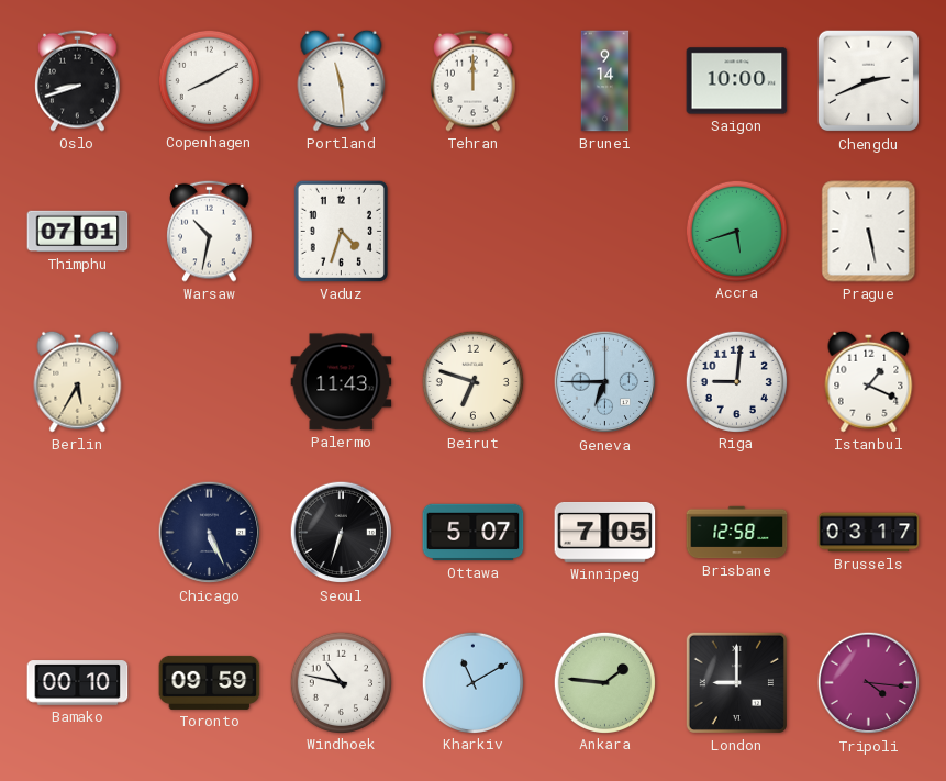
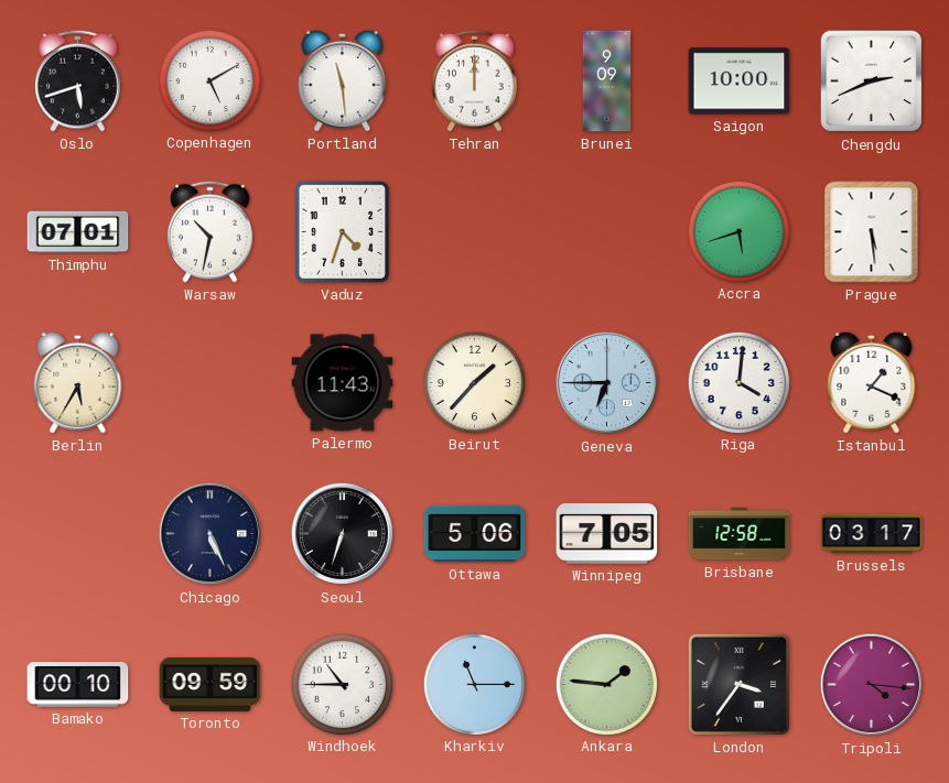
Oslo: 8:42 -> 5:42 (78, 80)
Copenhagen: 8:10 -> 5:10 (209, 80)
Brunei: 9:14 -> 9:09 (607, 81)
Prague: 5:28 -> 5:29 (872, 232)
Beirut: 6:48 -> 1:37 (474, 382)
Riga: 9:01 -> 4:01 (738, 382)
Ottawa: 5:07 -> 5:06 (475, 534)
Windhoek: 10:47 -> 10:45 (342, 684)
Kharkiv: 11:10 -> 11:15 (474, 684)
London: 9:00 -> 3:36 (738, 684)
